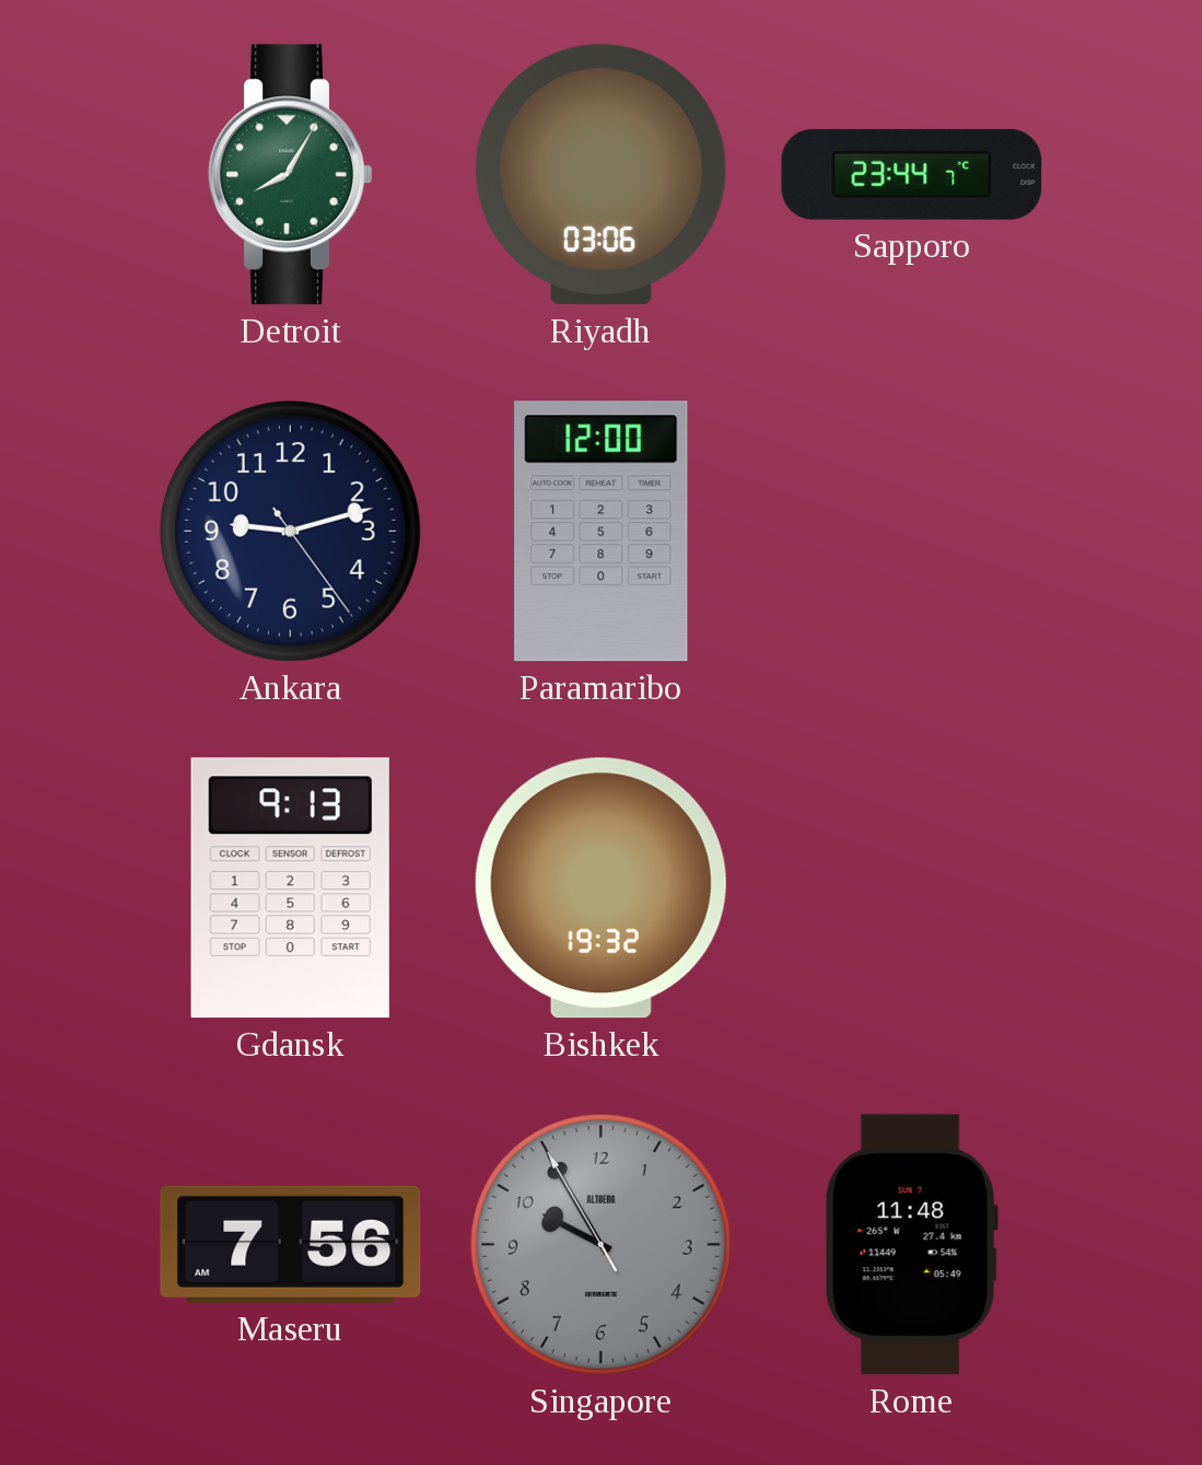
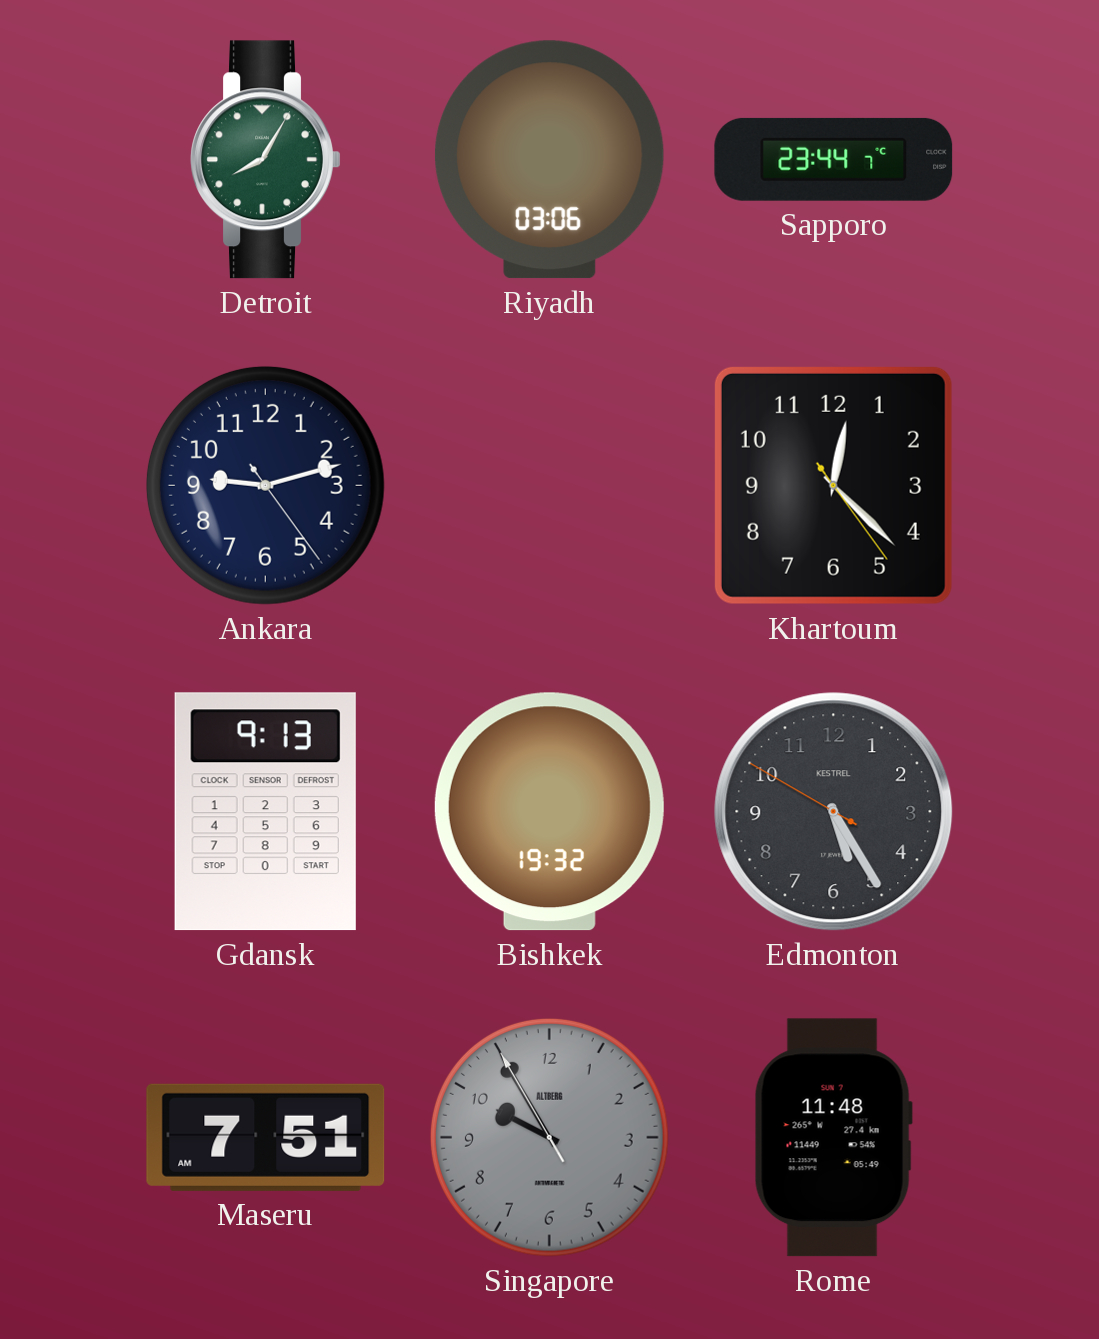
Paramaribo: 12:00 -> none (602, 532)
Khartoum: none -> 12:22 (833, 485)
Edmonton: none -> 5:24 (834, 812)
Maseru: 7:56 -> 7:51 (266, 1137)
